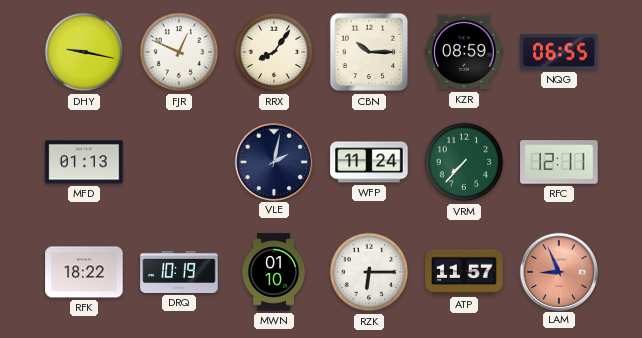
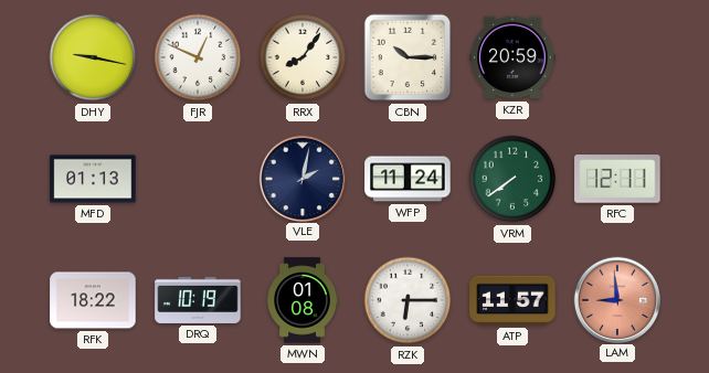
KZR: 08:59 -> 20:59 (512, 57)
NQG: 06:55 -> none (559, 52)
VRM: 7:37 -> 7:39 (512, 179)
MWN: 01:10 -> 01:08 (301, 300)
LAM: 8:56 -> 8:59 (616, 299)
